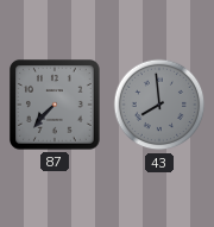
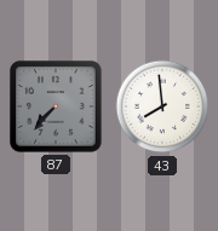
43 dial: grey -> white (162, 106)
